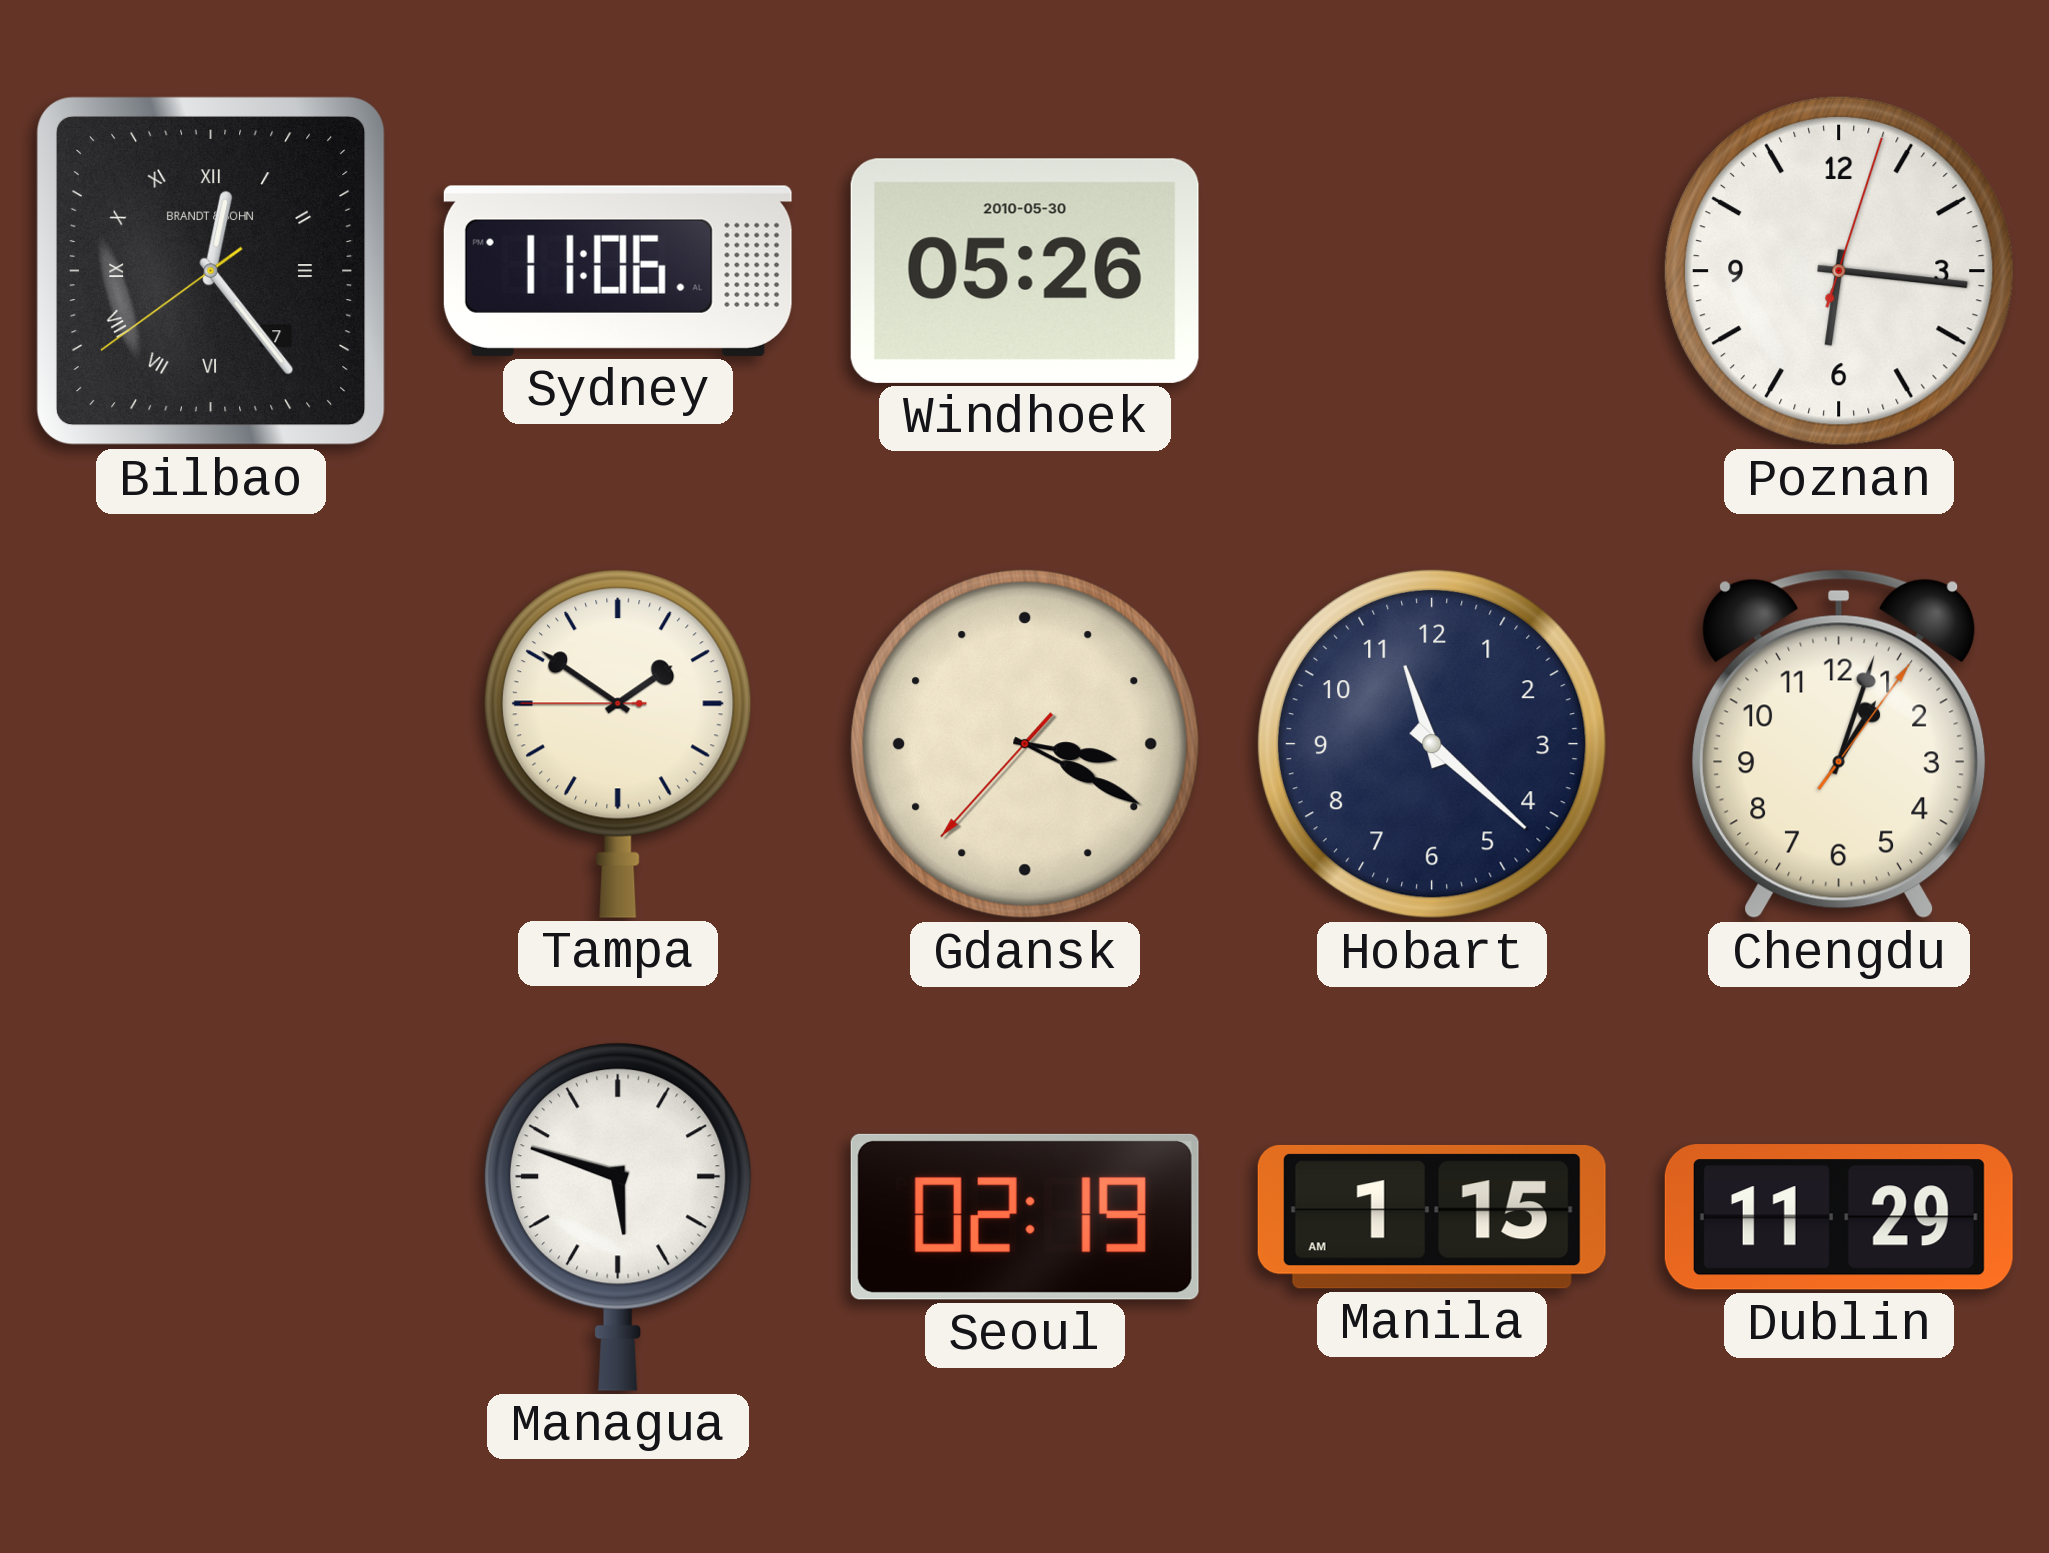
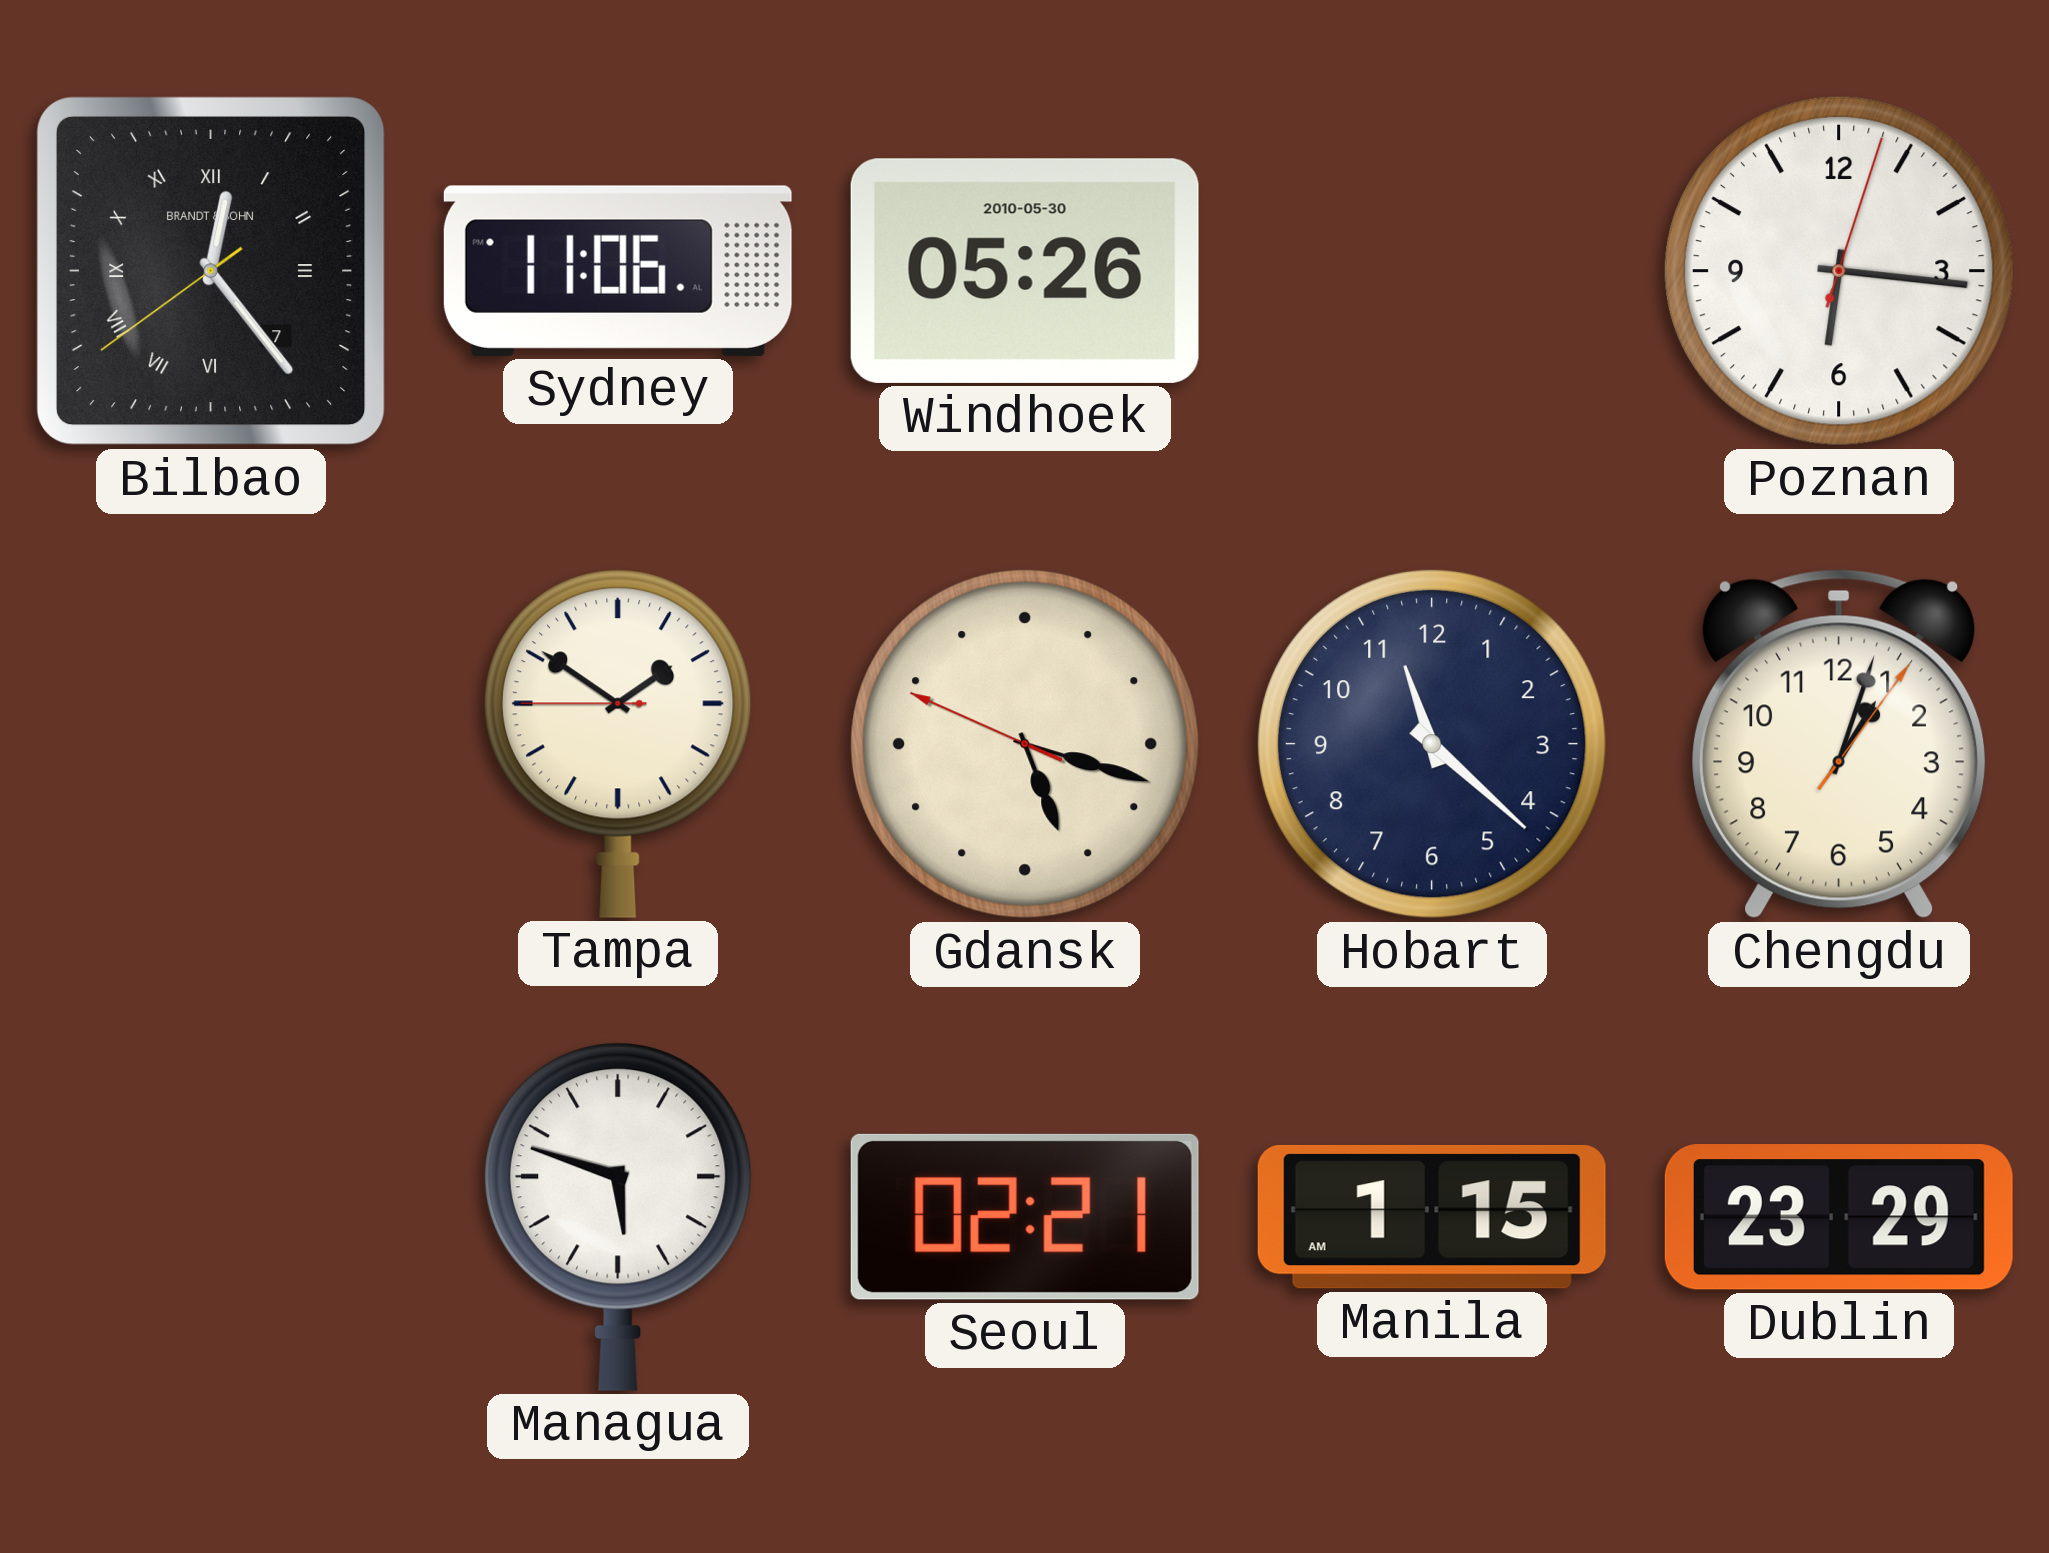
Gdansk: 3:19 -> 5:17 (1025, 744)
Seoul: 02:19 -> 02:21 (1025, 1217)
Dublin: 11:29 -> 23:29 (1839, 1217)
